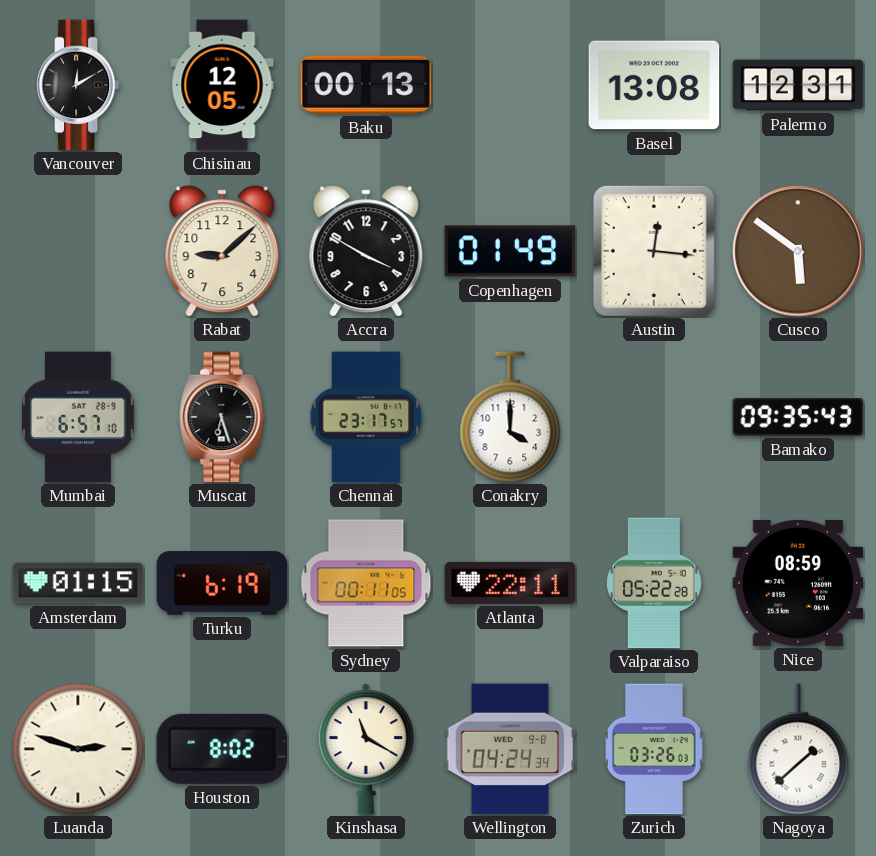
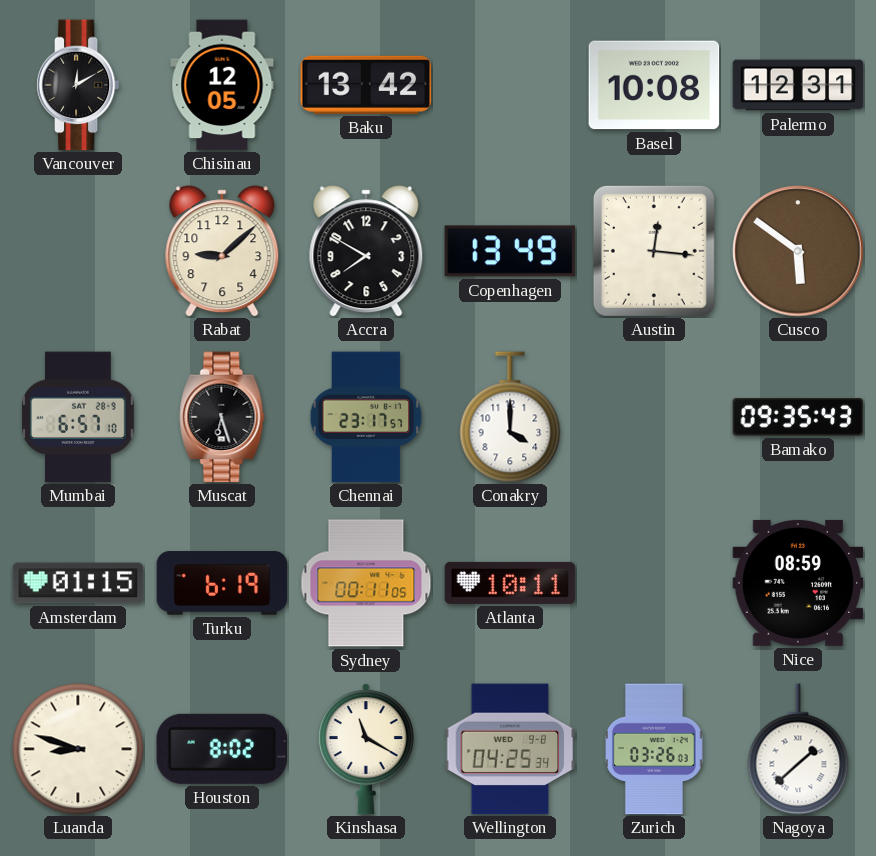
Baku: 00:13 -> 13:42 (366, 85)
Basel: 13:08 -> 10:08 (654, 85)
Accra: 3:50 -> 7:50 (366, 251)
Copenhagen: 01:49 -> 13:49 (510, 251)
Atlanta: 22:11 -> 10:11 (510, 583)
Valparaiso: 05:22 -> none (655, 583)
Luanda: 2:48 -> 8:48 (78, 749)
Wellington: 04:24 -> 04:25 (510, 749)
